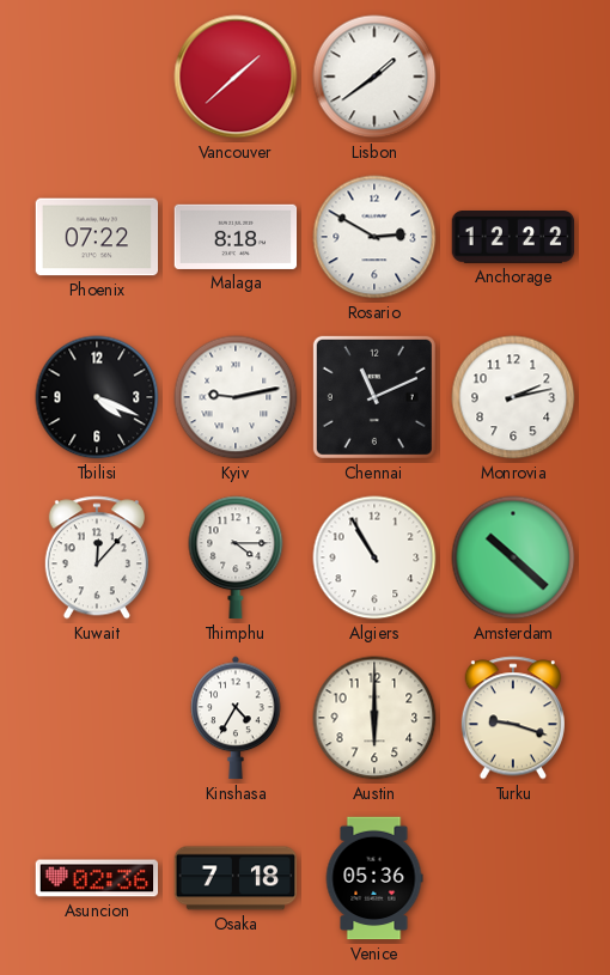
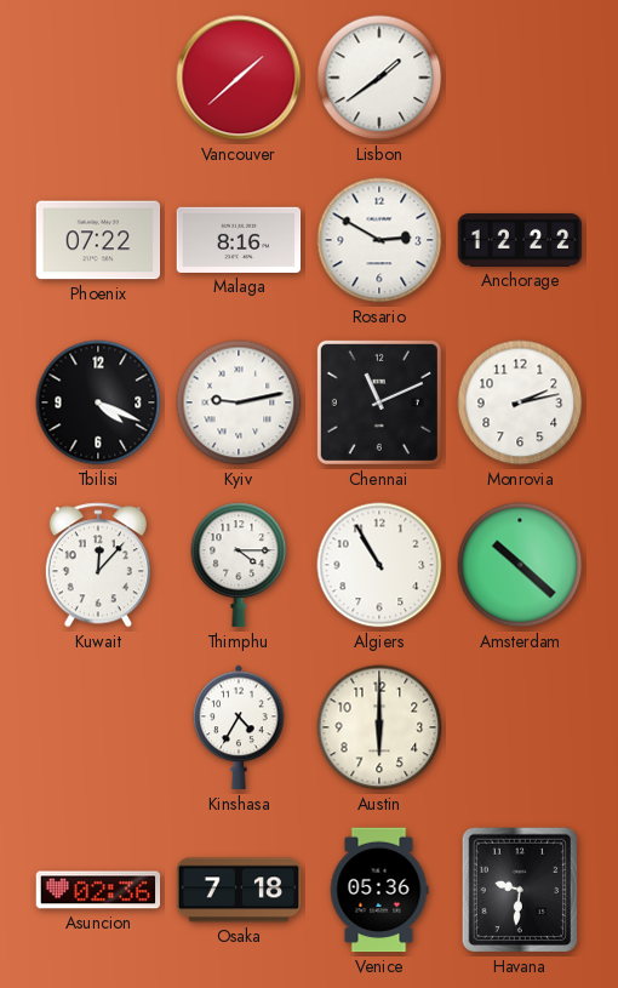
Malaga: 8:18 -> 8:16 (239, 240)
Turku: 9:18 -> none (513, 718)
Havana: none -> 9:31 (519, 890)
